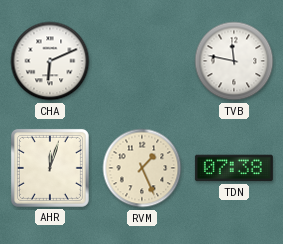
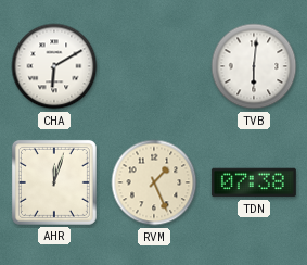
CHA: 6:11 -> 6:10 (54, 66)
TVB: 11:47 -> 6:01 (254, 66)
